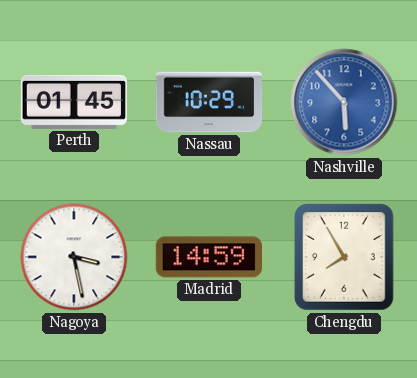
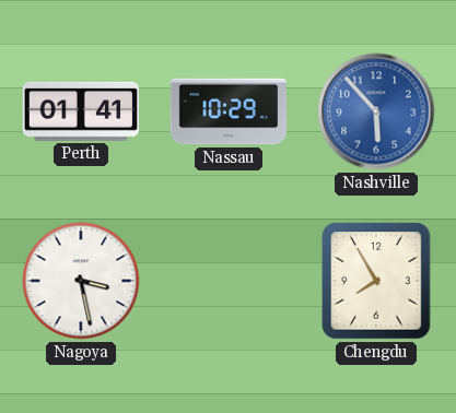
Perth: 01:45 -> 01:41 (81, 111)
Madrid: 14:59 -> none (208, 257)
